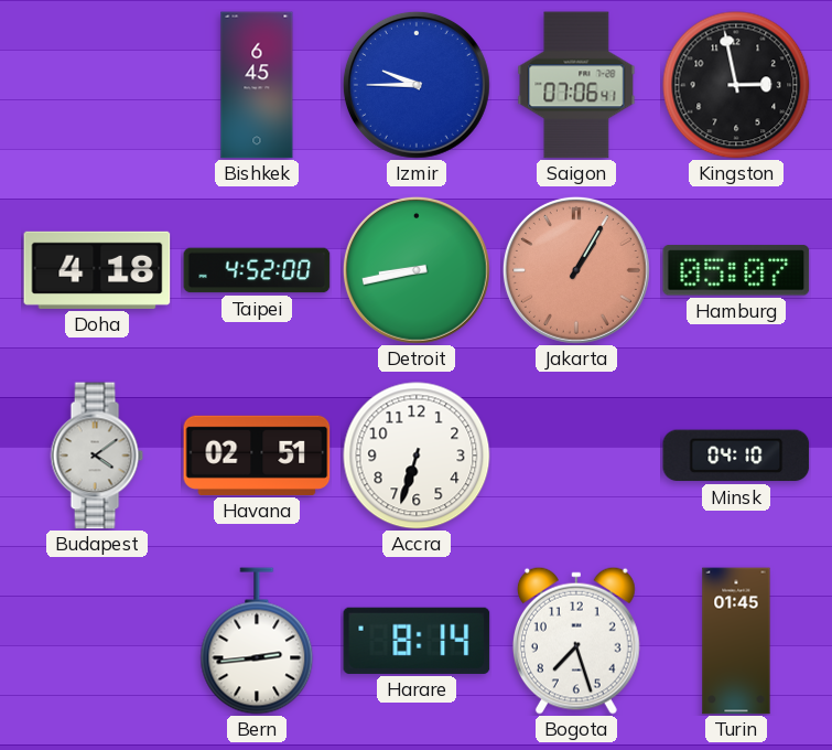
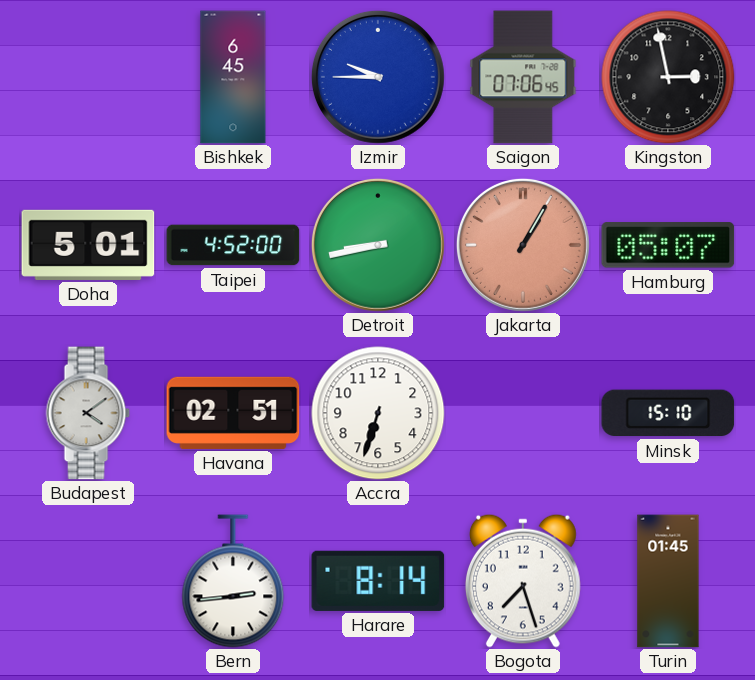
Saigon: 07:06:41 -> 07:06:45 (523, 77)
Doha: 4:18 -> 5:01 (88, 245)
Minsk: 04:10 -> 15:10 (668, 413)
